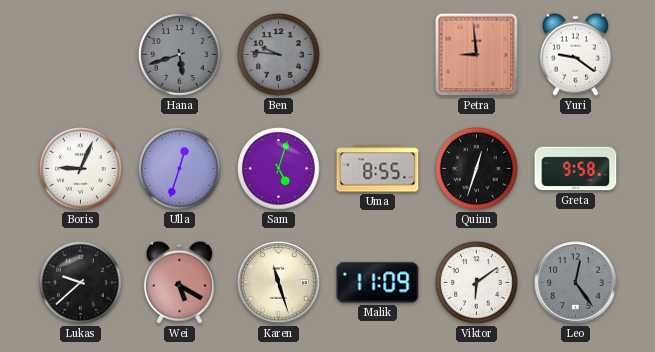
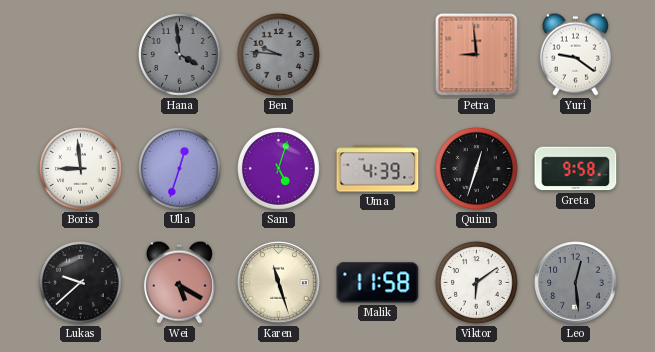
Hana: 5:42 -> 3:59 (180, 55)
Boris: 9:04 -> 8:59 (81, 169)
Uma: 8:55 -> 4:39 (378, 169)
Malik: 11:09 -> 11:58 (378, 283)
Leo: 12:24 -> 12:29 (576, 283)
